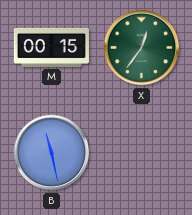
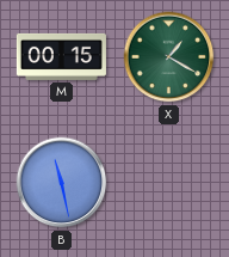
X: 12:36 -> 1:20 (169, 57)
